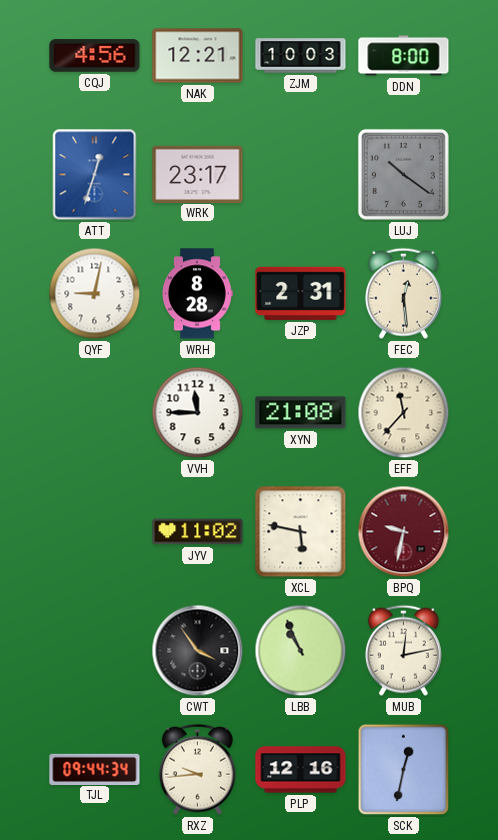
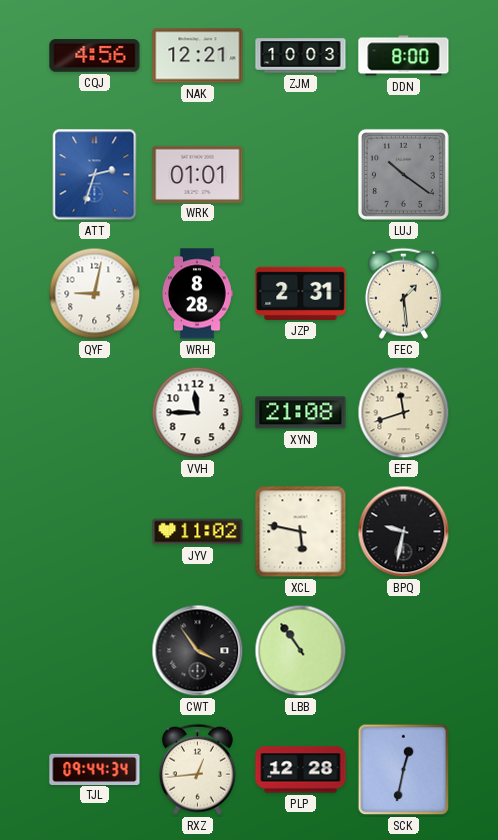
ATT: 12:33 -> 2:33 (95, 175)
WRK: 23:17 -> 01:01 (198, 174)
FEC: 12:29 -> 1:29 (403, 293)
EFF: 11:37 -> 11:42 (404, 413)
BPQ dial: burgundy -> black (404, 532)
LBB: 10:56 -> 10:54 (301, 651)
MUB: 12:13 -> none (403, 650)
RXZ: 9:44 -> 12:44 (197, 769)
PLP: 12:16 -> 12:28 (301, 770)
